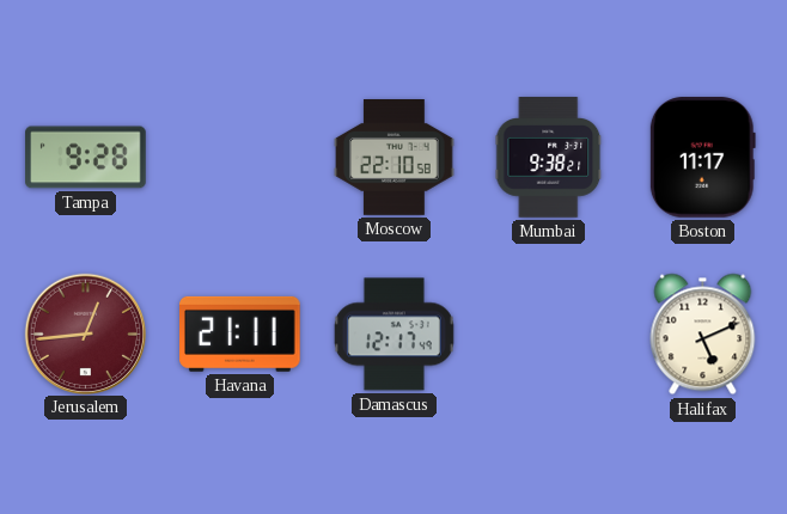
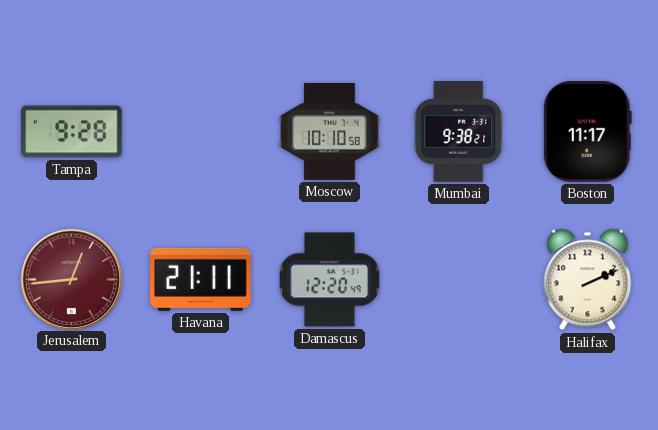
Moscow: 22:10 -> 10:10 (330, 132)
Damascus: 12:17 -> 12:20 (329, 280)
Halifax: 5:11 -> 2:11 (588, 280)
